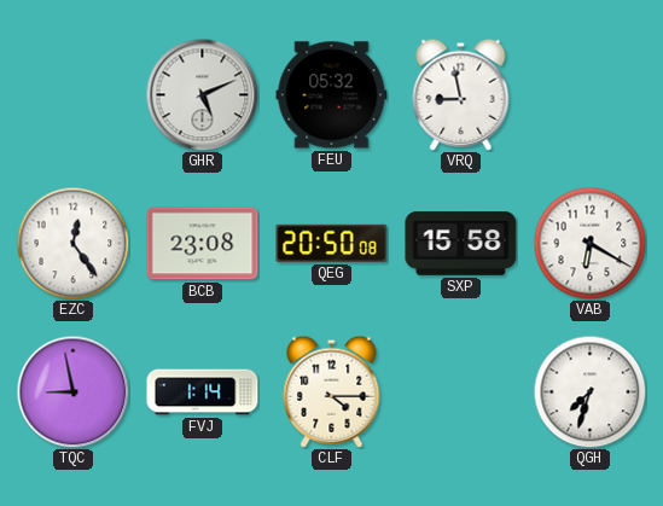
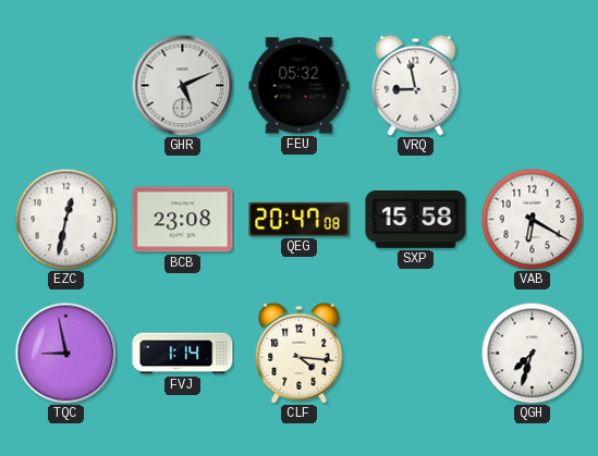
EZC: 12:24 -> 12:32 (65, 219)
QEG: 20:50 -> 20:47 (300, 219)
CLF: 4:15 -> 4:16 (300, 353)
